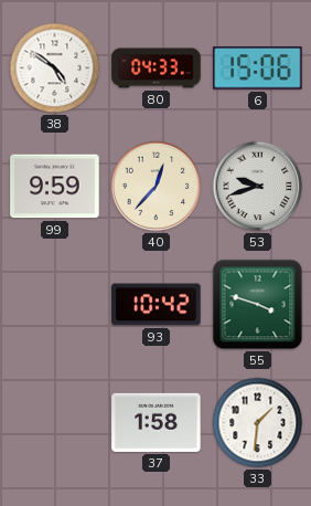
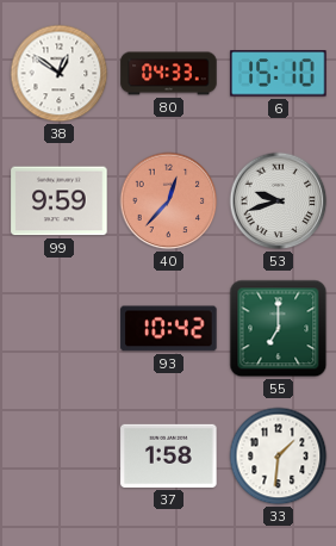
38: 4:51 -> 12:51 (60, 74)
6: 15:06 -> 15:10 (279, 74)
40 dial: cream -> salmon (169, 201)
55: 3:48 -> 7:00 (279, 329)
